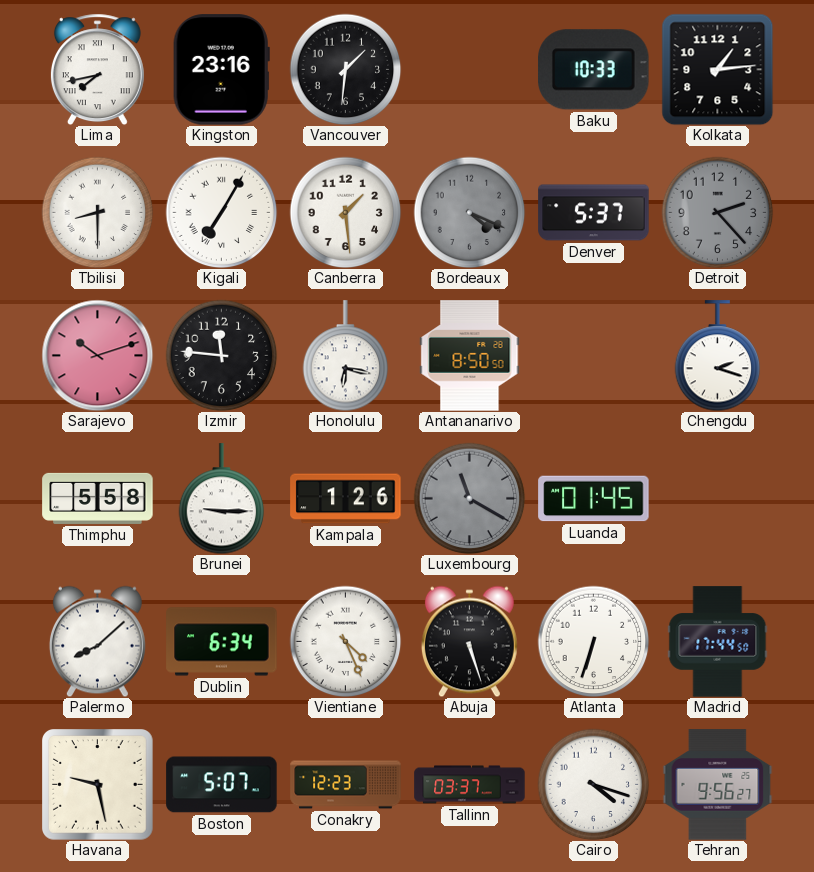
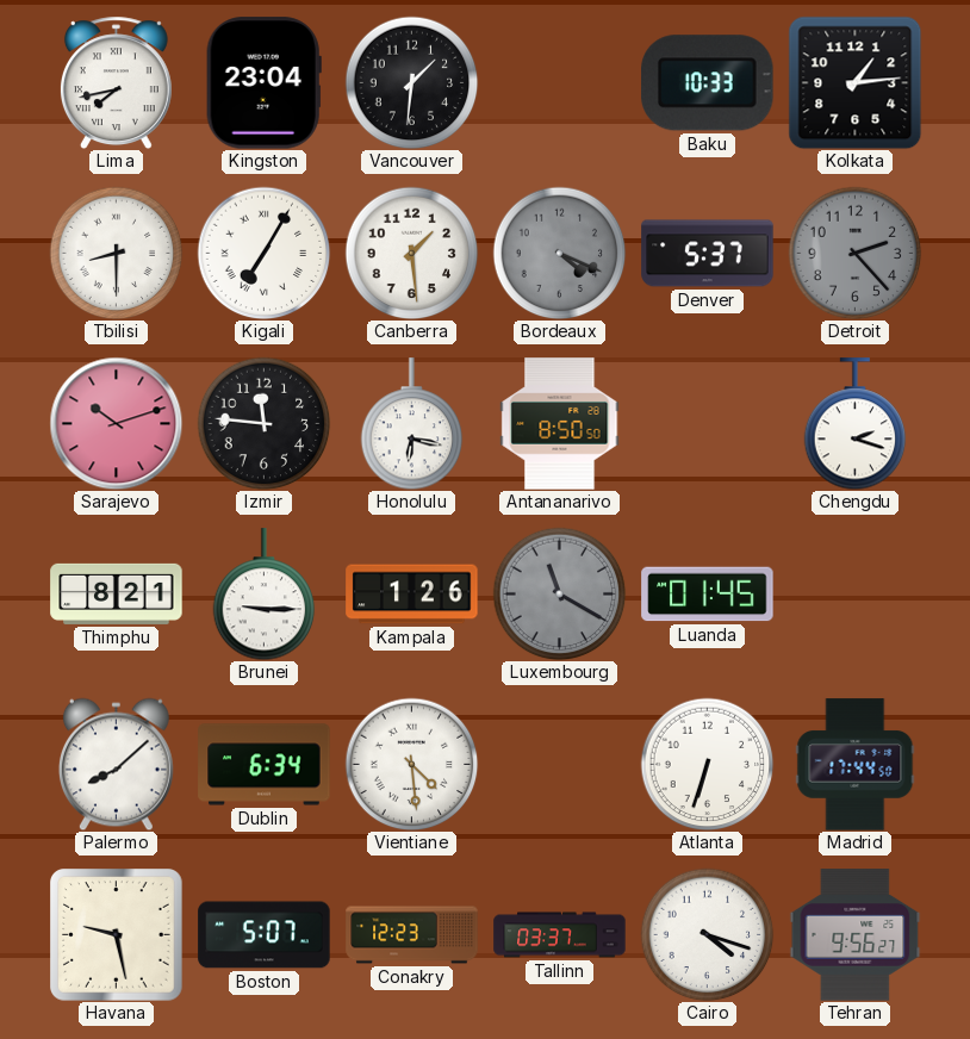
Kingston: 23:16 -> 23:04 (263, 83)
Thimphu: 5:58 -> 8:21 (117, 593)
Vientiane: 4:26 -> 4:29 (411, 764)
Abuja: 5:27 -> none (469, 641)
